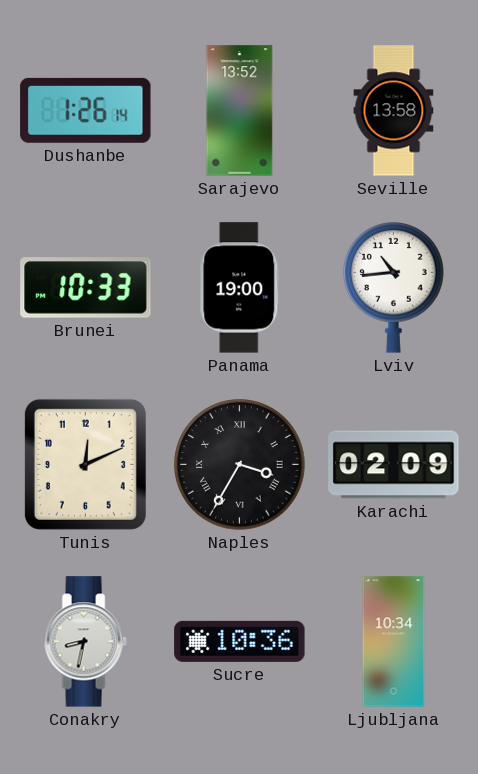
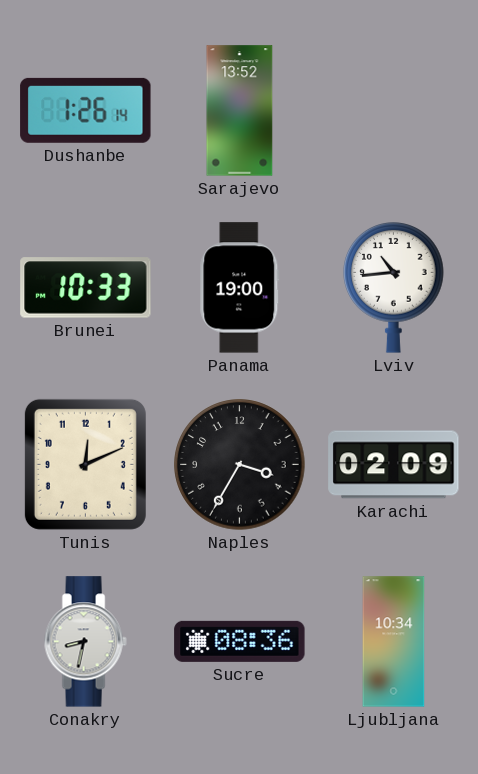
Seville: 13:58 -> none (394, 111)
Naples numerals: Roman -> Arabic (240, 465)
Sucre: 10:36 -> 08:36 (240, 641)
